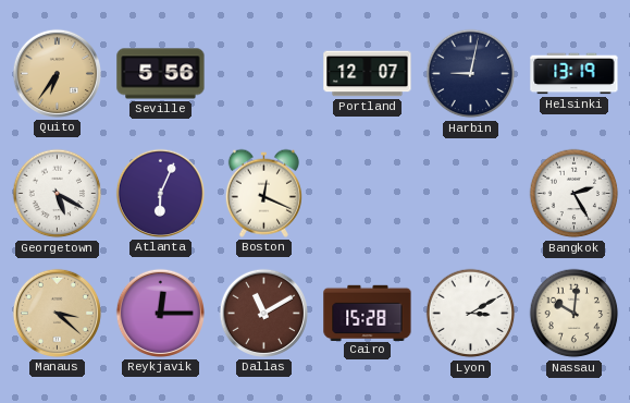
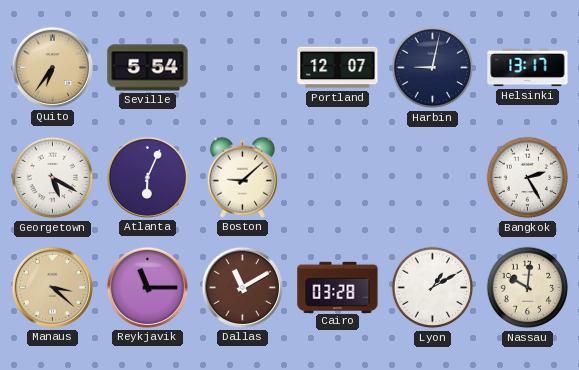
Seville: 5:56 -> 5:54 (148, 68)
Helsinki: 13:19 -> 13:17 (528, 68)
Boston: 12:19 -> 9:08 (242, 177)
Reykjavik: 12:15 -> 11:15 (147, 287)
Cairo: 15:28 -> 03:28 (338, 287)
Lyon: 3:10 -> 1:10 (433, 288)
